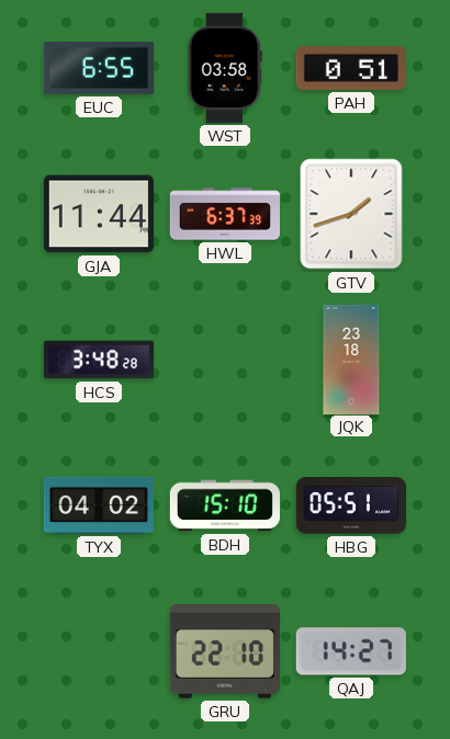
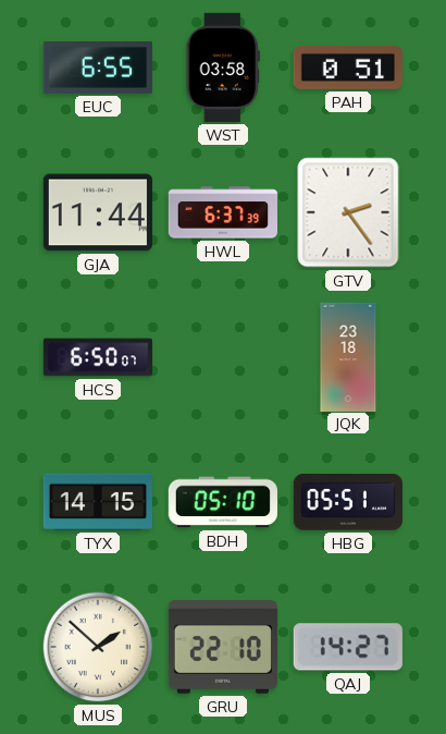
GTV: 1:42 -> 2:24 (348, 212)
HCS: 3:48 -> 6:50 (97, 357)
TYX: 04:02 -> 14:15 (98, 502)
BDH: 15:10 -> 05:10 (223, 502)
MUS: none -> 1:52 (98, 647)
